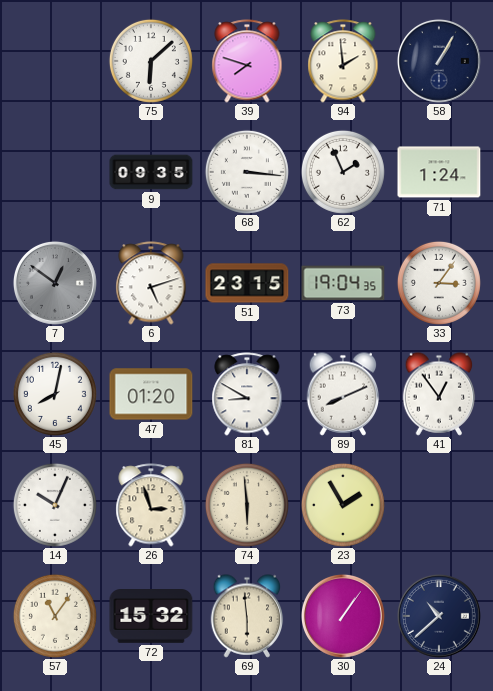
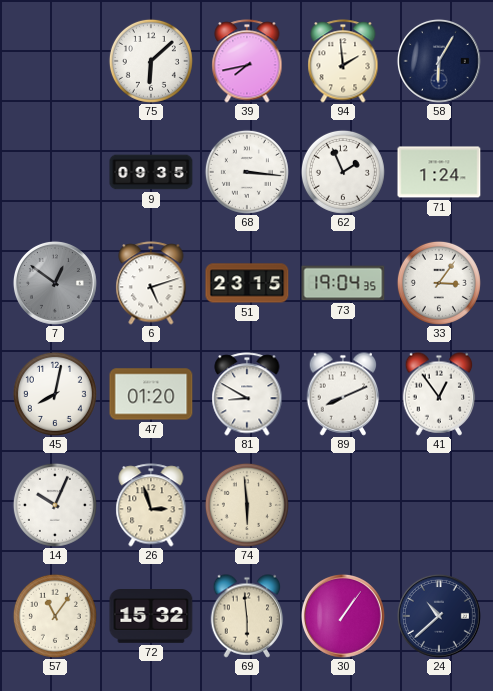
39: 7:48 -> 7:43 (247, 61)
58: 1:05 -> 6:05 (439, 61)
23: 1:55 -> none (343, 505)
